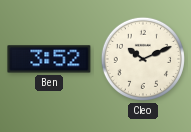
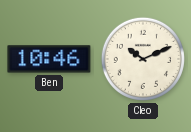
Ben: 3:52 -> 10:46 (49, 59)
